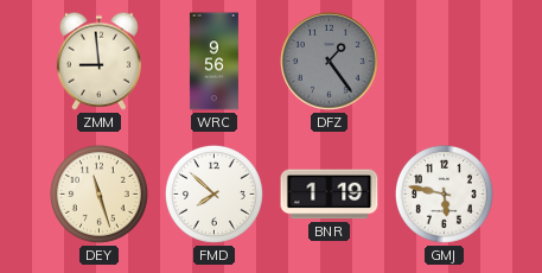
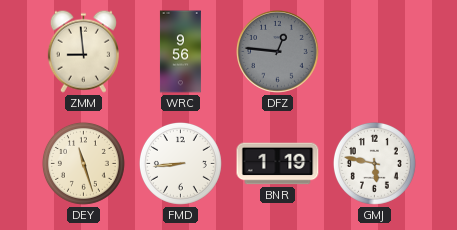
DFZ: 1:24 -> 12:46 (278, 52)
FMD: 7:52 -> 8:44 (180, 163)
